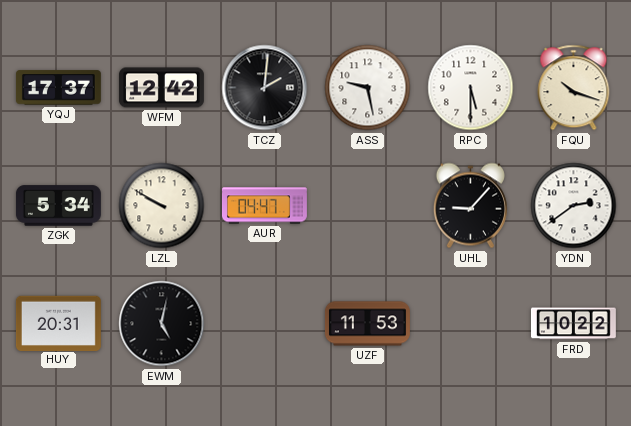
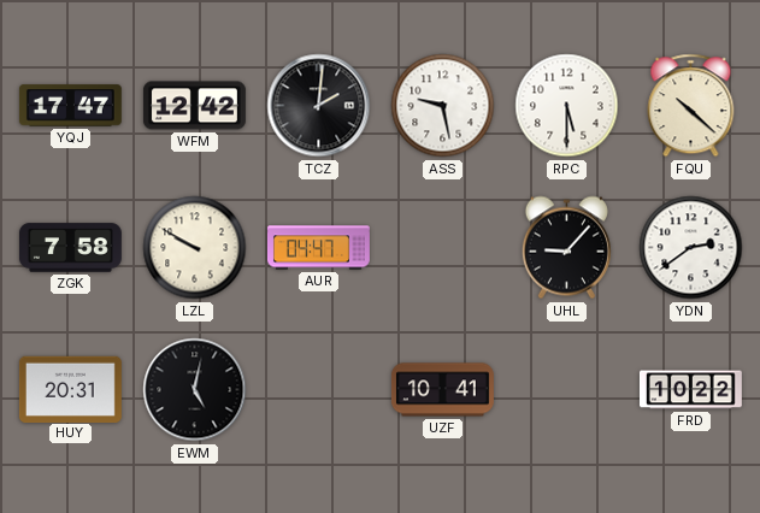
YQJ: 17:37 -> 17:47 (70, 106)
FQU: 10:18 -> 10:22 (691, 106)
ZGK: 5:34 -> 7:58 (70, 248)
UZF: 11:53 -> 10:41 (442, 390)
